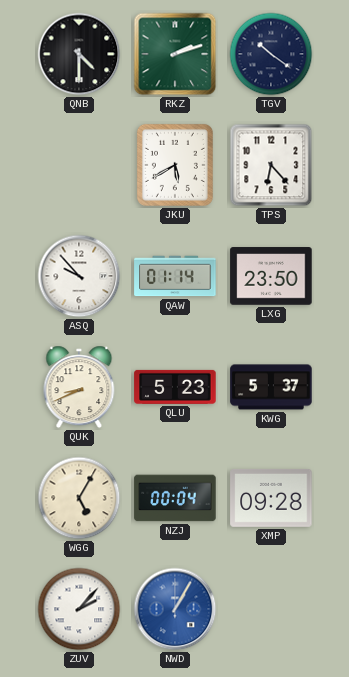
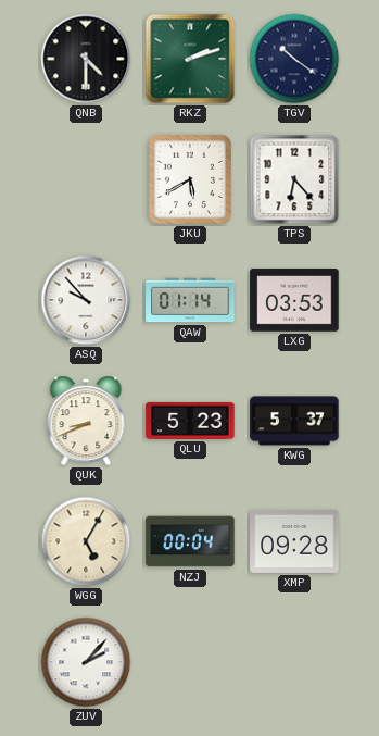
LXG: 23:50 -> 03:53 (294, 300)
NWD: 1:05 -> none (175, 609)
